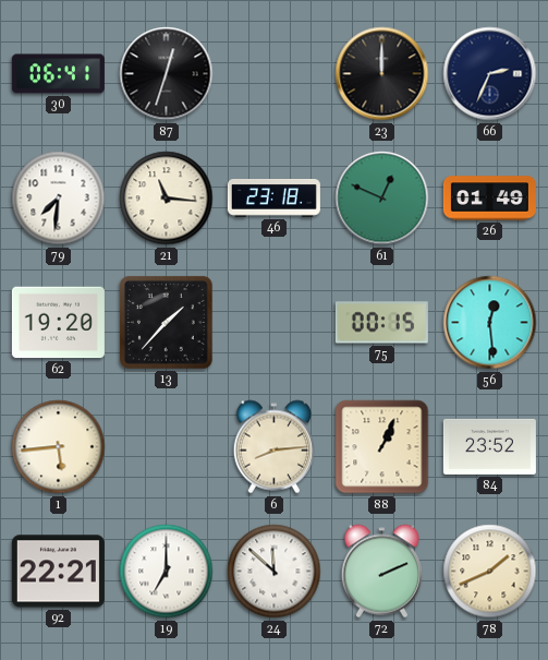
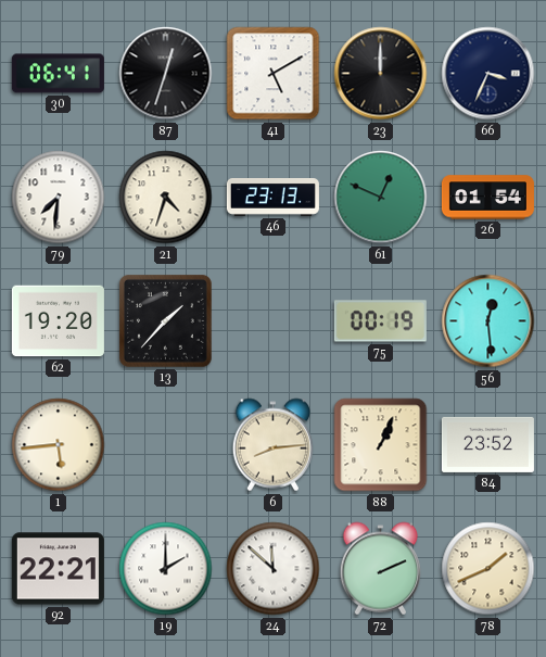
41: none -> 5:10 (274, 74)
66: 2:34 -> 3:34 (488, 74)
21: 11:16 -> 4:33 (166, 198)
46: 23:18 -> 23:13 (272, 198)
26: 01:49 -> 01:54 (487, 198)
75: 00:15 -> 00:19 (380, 321)
19: 7:00 -> 2:00 (166, 569)
